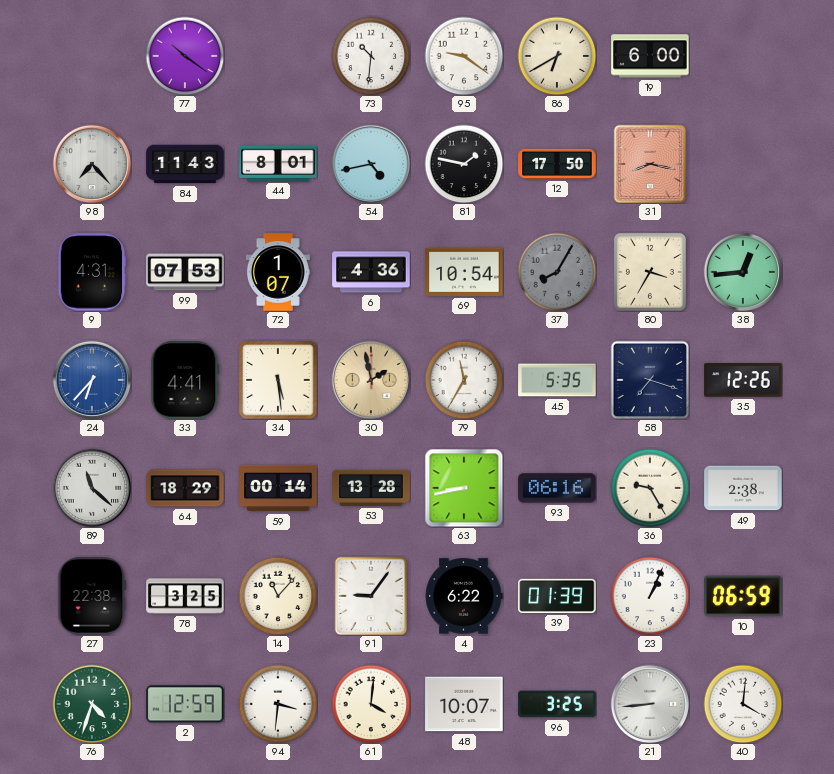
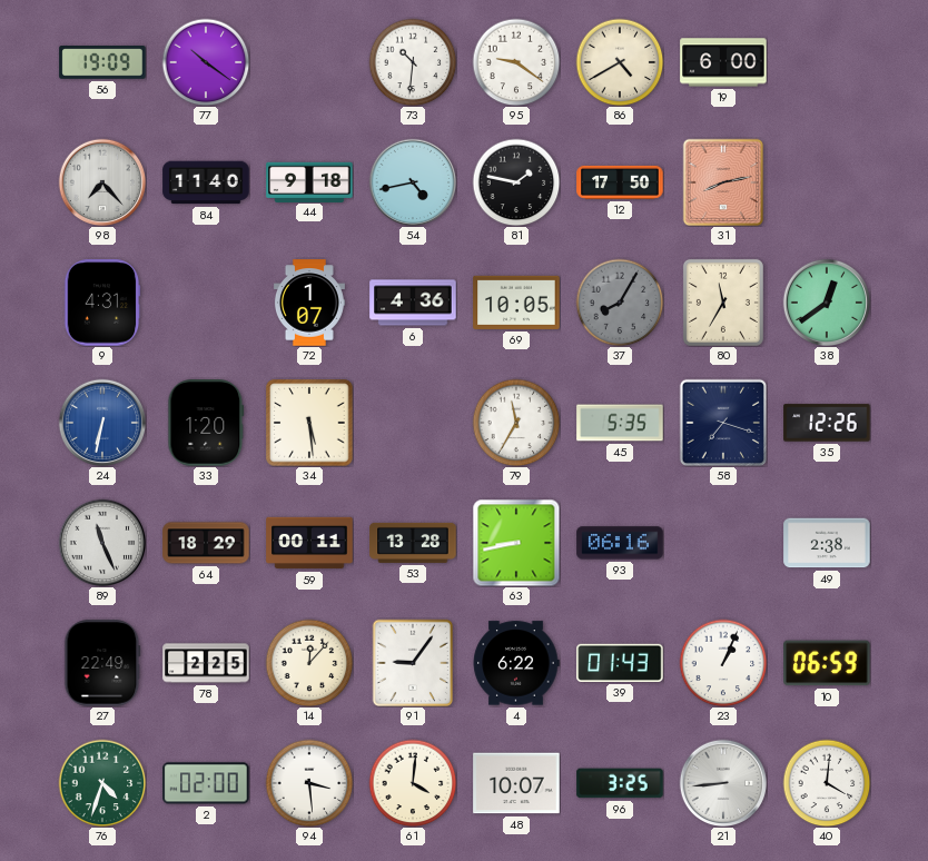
56: none -> 19:09 (102, 63)
86: 6:40 -> 4:40 (620, 62)
84: 11:43 -> 11:40 (206, 182)
44: 8:01 -> 9:18 (309, 181)
31: 8:17 -> 8:13 (723, 182)
99: 07:53 -> none (185, 272)
69: 10:54 -> 10:05 (516, 303)
80: 3:35 -> 11:35 (723, 303)
38: 12:44 -> 12:39 (826, 301)
24: 6:37 -> 6:32 (101, 422)
33: 4:41 -> 1:20 (206, 423)
30: 1:58 -> none (370, 379)
89: 11:22 -> 11:26 (101, 542)
59: 00:14 -> 00:11 (309, 543)
36: 9:25 -> none (650, 488)
27: 22:38 -> 22:49 (102, 663)
78: 3:25 -> 2:25 (206, 663)
14: 11:07 -> 12:07 (309, 663)
39: 01:39 -> 01:43 (620, 663)
2: 12:59 -> 02:00 (206, 783)
94: 3:31 -> 3:29 (309, 783)
